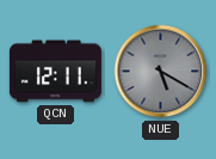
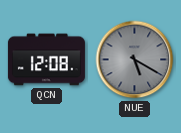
QCN: 12:11 -> 12:08 (46, 60)
